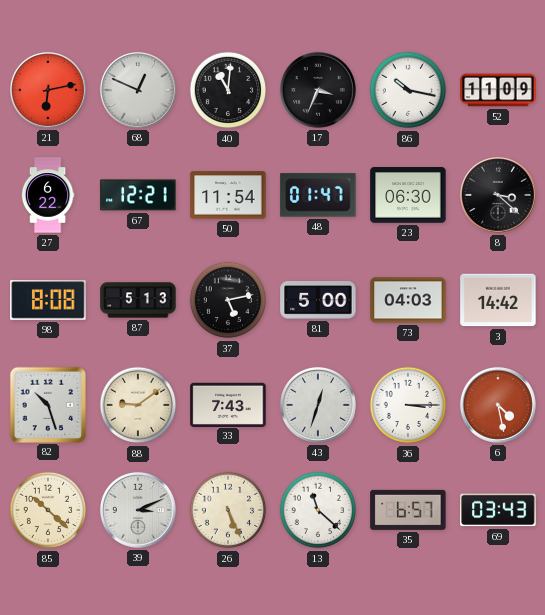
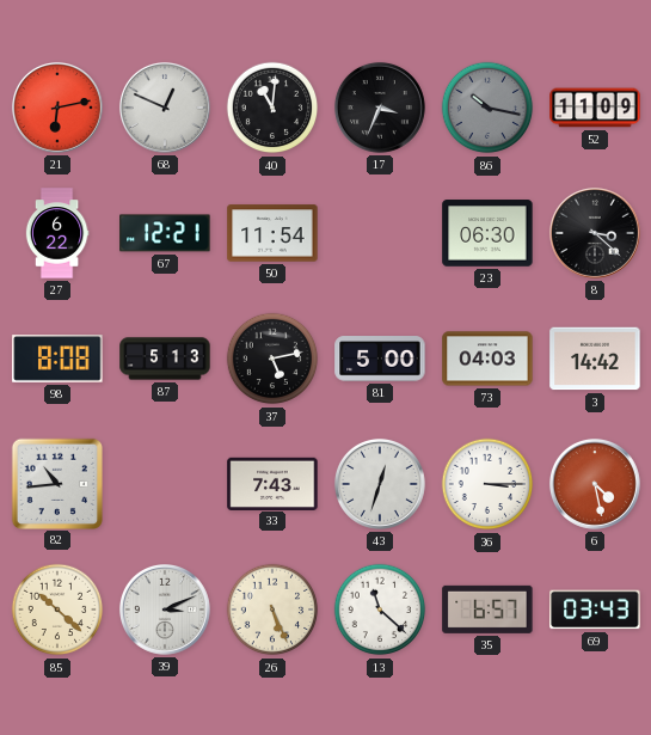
86 dial: white -> grey (487, 108)
48: 01:47 -> none (318, 195)
82: 10:27 -> 10:44 (56, 483)
88: 9:09 -> none (138, 405)
